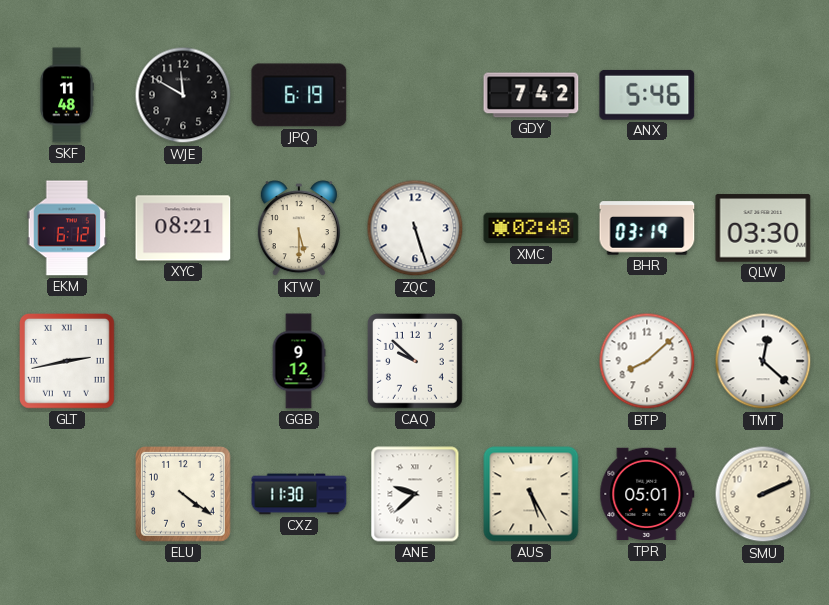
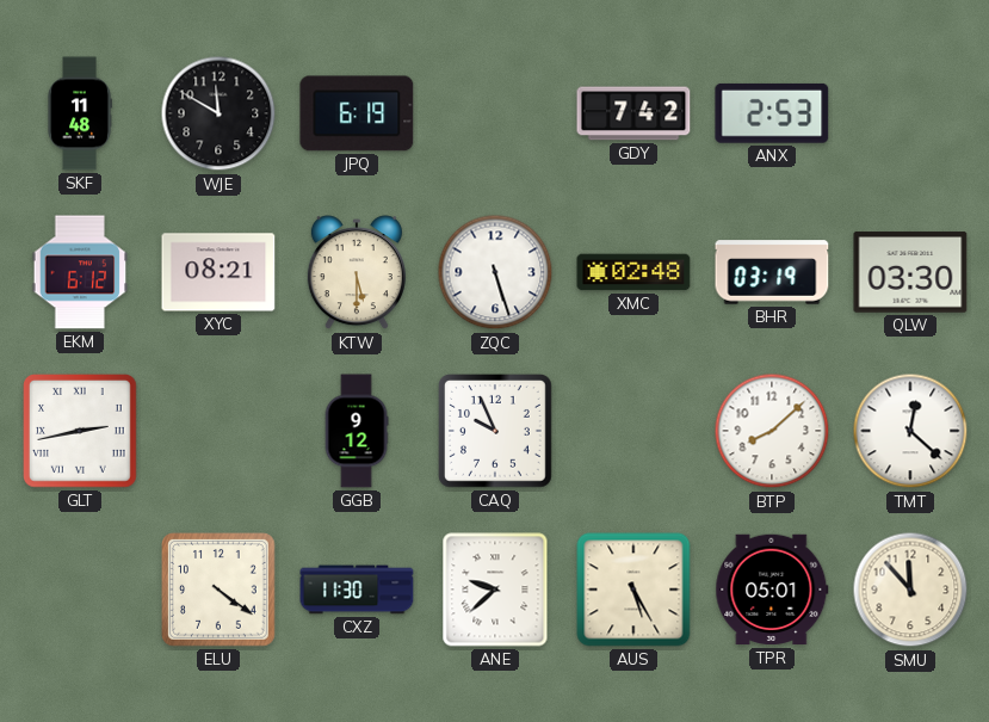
ANX: 5:46 -> 2:53 (772, 113)
CAQ: 9:52 -> 9:56 (496, 432)
SMU: 2:11 -> 11:53 (910, 590)
